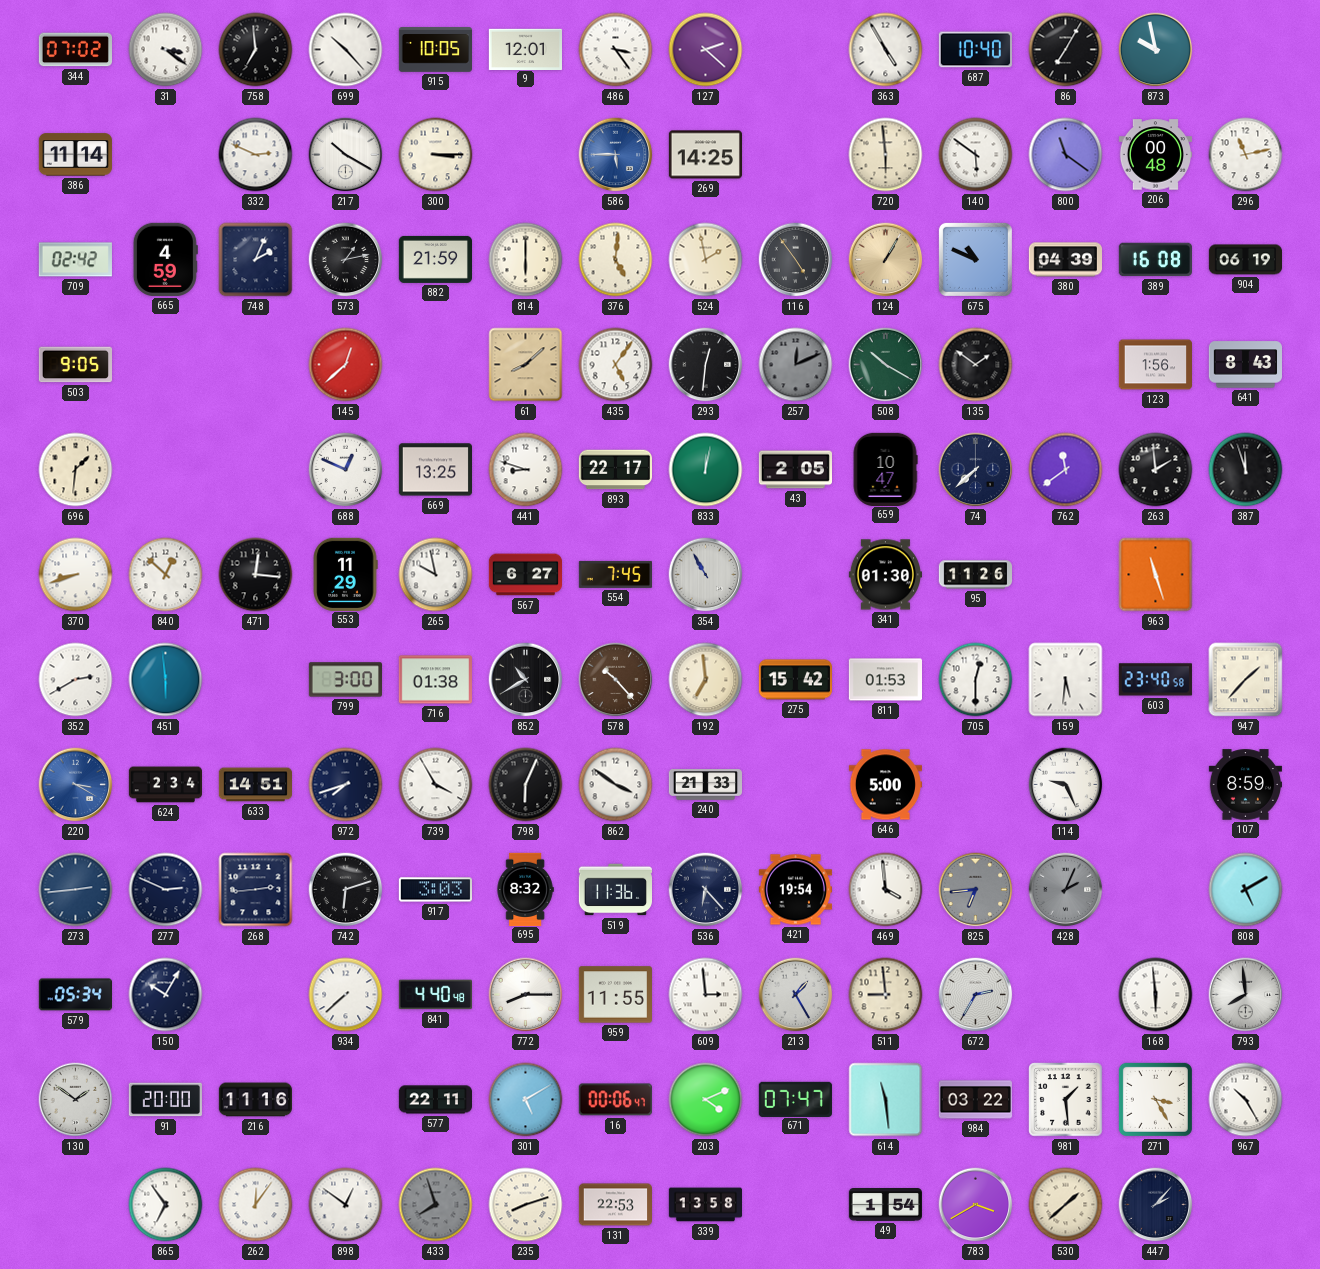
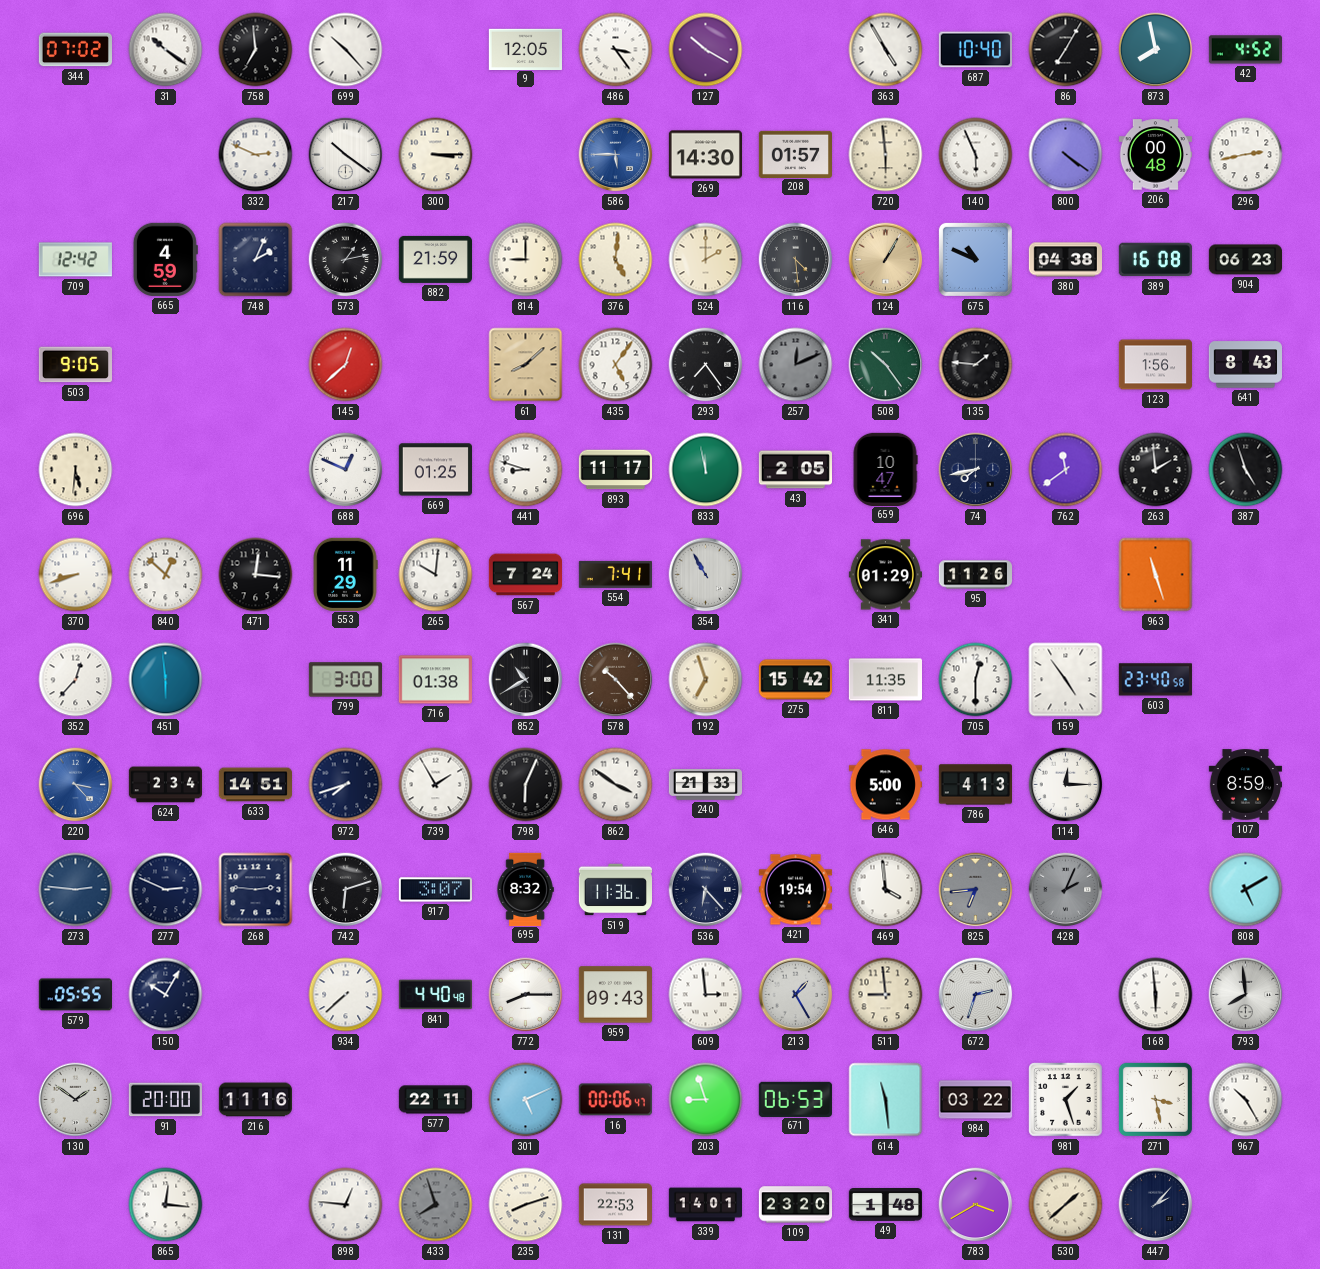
31: 3:21 -> 10:21 (166, 50)
915: 10:05 -> none (435, 50)
9: 12:01 -> 12:05 (525, 49)
127: 2:22 -> 10:20 (706, 50)
873: 9:58 -> 7:58 (1156, 50)
42: none -> 4:52 (1245, 50)
386: 11:14 -> none (75, 155)
217: 10:20 -> 10:21 (346, 155)
269: 14:25 -> 14:30 (705, 155)
208: none -> 01:57 (795, 154)
140: 5:51 -> 5:56 (976, 155)
800: 11:21 -> 4:21 (1066, 155)
296: 11:13 -> 2:43 (1246, 155)
709: 02:42 -> 12:42 (75, 260)
814: 6:00 -> 9:00 (526, 260)
524: 1:58 -> 2:00 (706, 260)
116: 4:54 -> 4:29 (796, 260)
380: 04:39 -> 04:38 (1065, 260)
904: 06:19 -> 06:23 (1245, 260)
293: 12:31 -> 7:24 (706, 365)
508: 10:20 -> 10:24 (886, 365)
135: 1:51 -> 1:46 (976, 365)
696: 1:31 -> 5:31 (76, 470)
669: 13:25 -> 01:25 (435, 470)
893: 22:17 -> 11:17 (615, 470)
833: 12:02 -> 11:58 (706, 470)
74: 7:38 -> 7:43 (976, 470)
387: 11:57 -> 4:57 (1246, 470)
265: 9:58 -> 10:01 (436, 575)
567: 6:27 -> 7:24 (525, 575)
554: 7:45 -> 7:41 (615, 574)
341: 01:30 -> 01:29 (885, 575)
352: 2:40 -> 12:37 (76, 680)
192: 6:59 -> 6:57 (706, 680)
811: 01:53 -> 11:35 (885, 680)
159: 5:31 -> 4:54 (1066, 680)
947: 1:37 -> none (1246, 680)
220: 3:20 -> 3:23 (76, 785)
739: 3:55 -> 1:55 (436, 785)
786: none -> 4:13 (975, 785)
114: 9:26 -> 12:15 (1066, 785)
273: 2:44 -> 2:46 (76, 890)
268: 2:44 -> 2:46 (256, 890)
917: 3:03 -> 3:07 (435, 890)
579: 05:34 -> 05:55 (75, 995)
959: 11:55 -> 09:43 (615, 995)
672: 2:35 -> 2:33 (976, 995)
301: 5:10 -> 5:11 (526, 1100)
203: 4:11 -> 8:57 (706, 1100)
671: 07:47 -> 06:53 (795, 1099)
981: 1:29 -> 1:27 (1066, 1100)
271: 3:25 -> 3:28 (1155, 1099)
865: 6:54 -> 12:16 (166, 1205)
262: 12:06 -> none (256, 1205)
898: 12:51 -> 12:46 (346, 1205)
339: 13:58 -> 14:01 (705, 1205)
109: none -> 23:20 (795, 1205)
49: 1:54 -> 1:48 (885, 1205)
